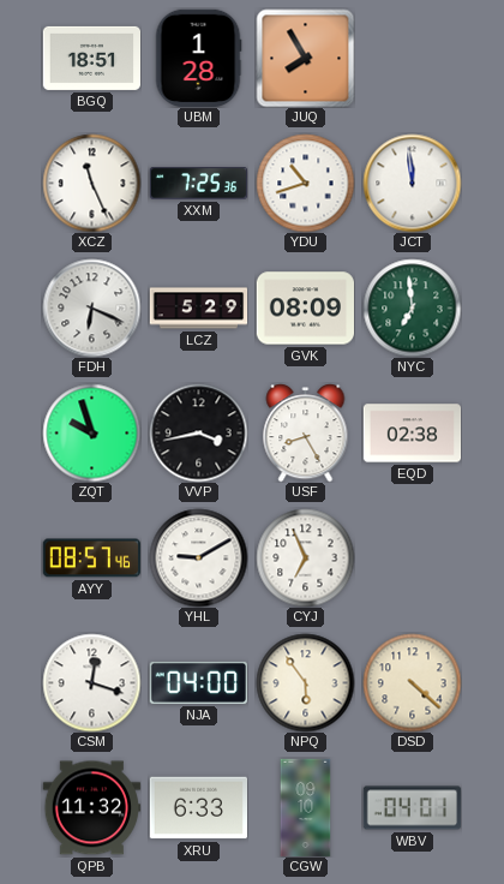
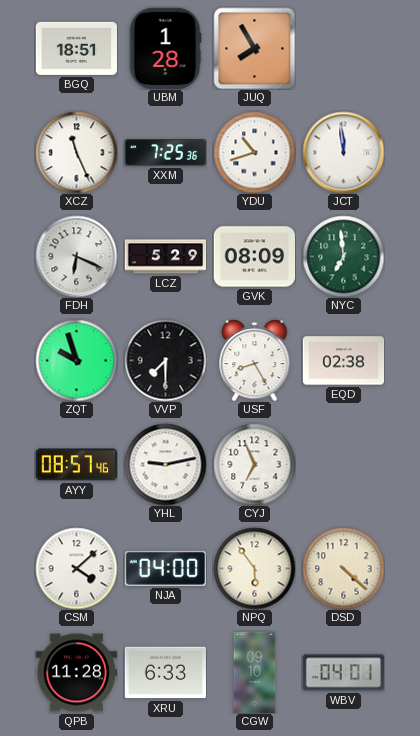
VVP: 3:43 -> 7:30 (165, 360)
YHL: 9:10 -> 9:13 (165, 464)
CSM: 12:18 -> 4:08 (76, 568)
QPB: 11:32 -> 11:28 (76, 673)
